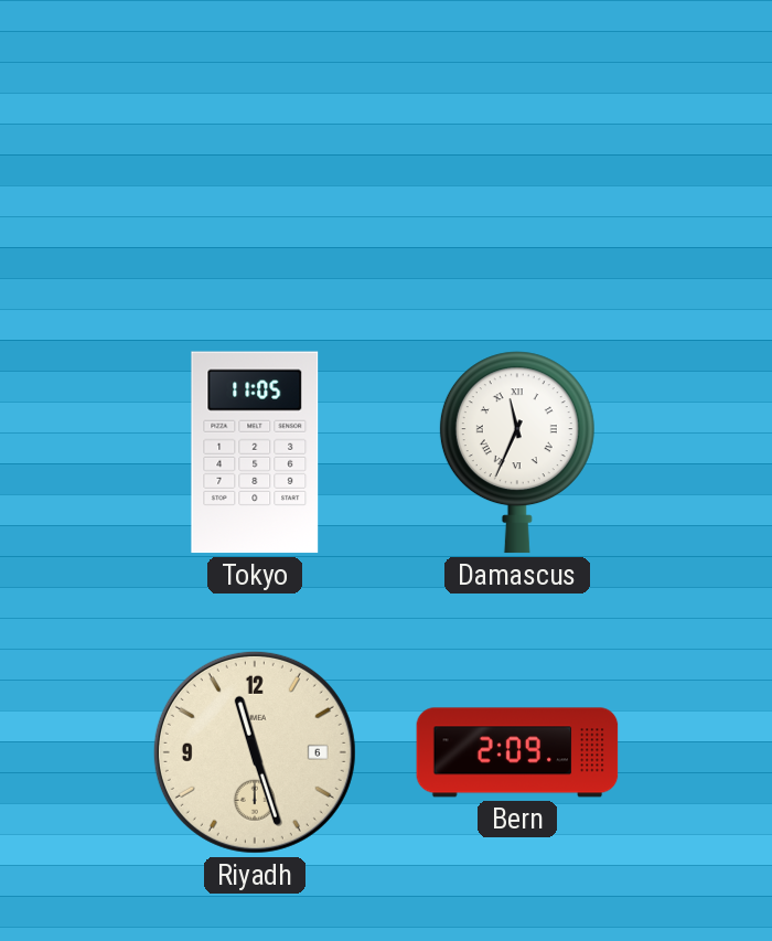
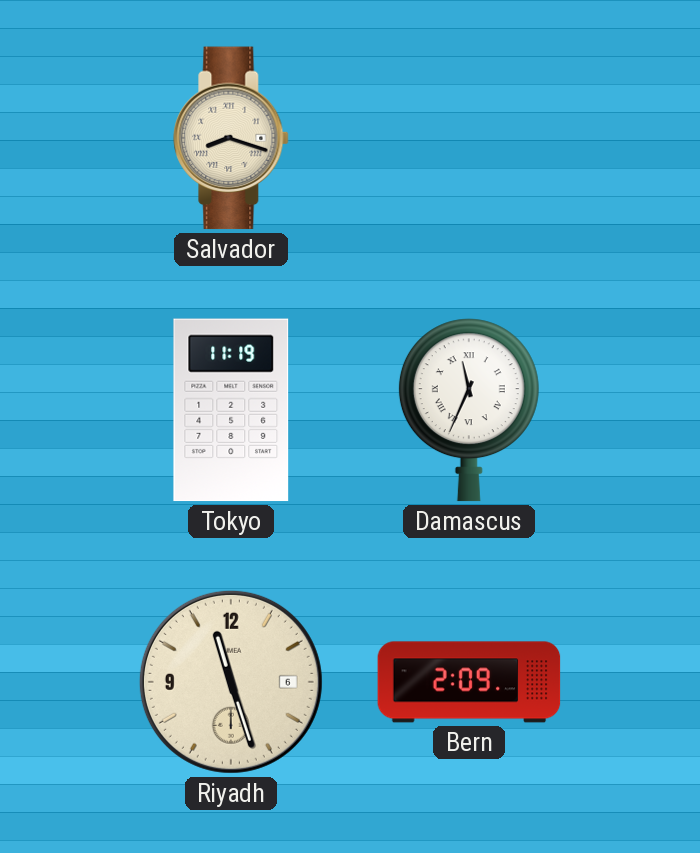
Salvador: none -> 8:18 (231, 138)
Tokyo: 11:05 -> 11:19 (231, 410)
